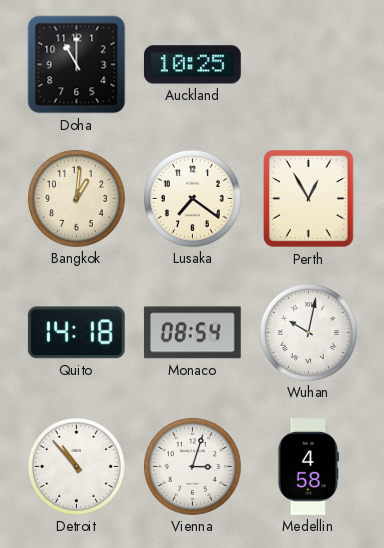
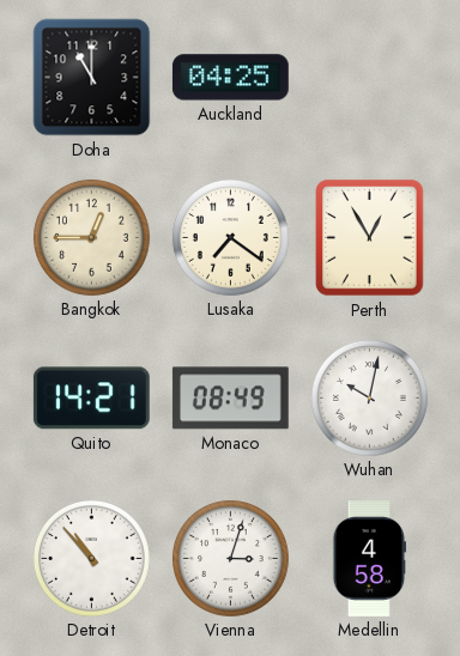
Auckland: 10:25 -> 04:25 (230, 78)
Bangkok: 1:01 -> 12:45 (91, 237)
Quito: 14:18 -> 14:21 (91, 399)
Monaco: 08:54 -> 08:49 (230, 399)
